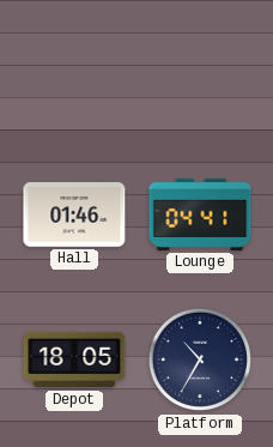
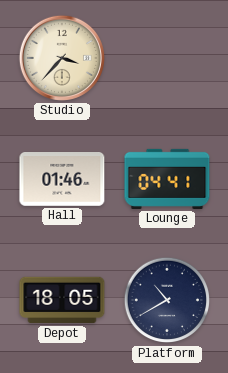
Studio: none -> 3:37 (62, 58)
Platform: 10:35 -> 10:40 (167, 300)
